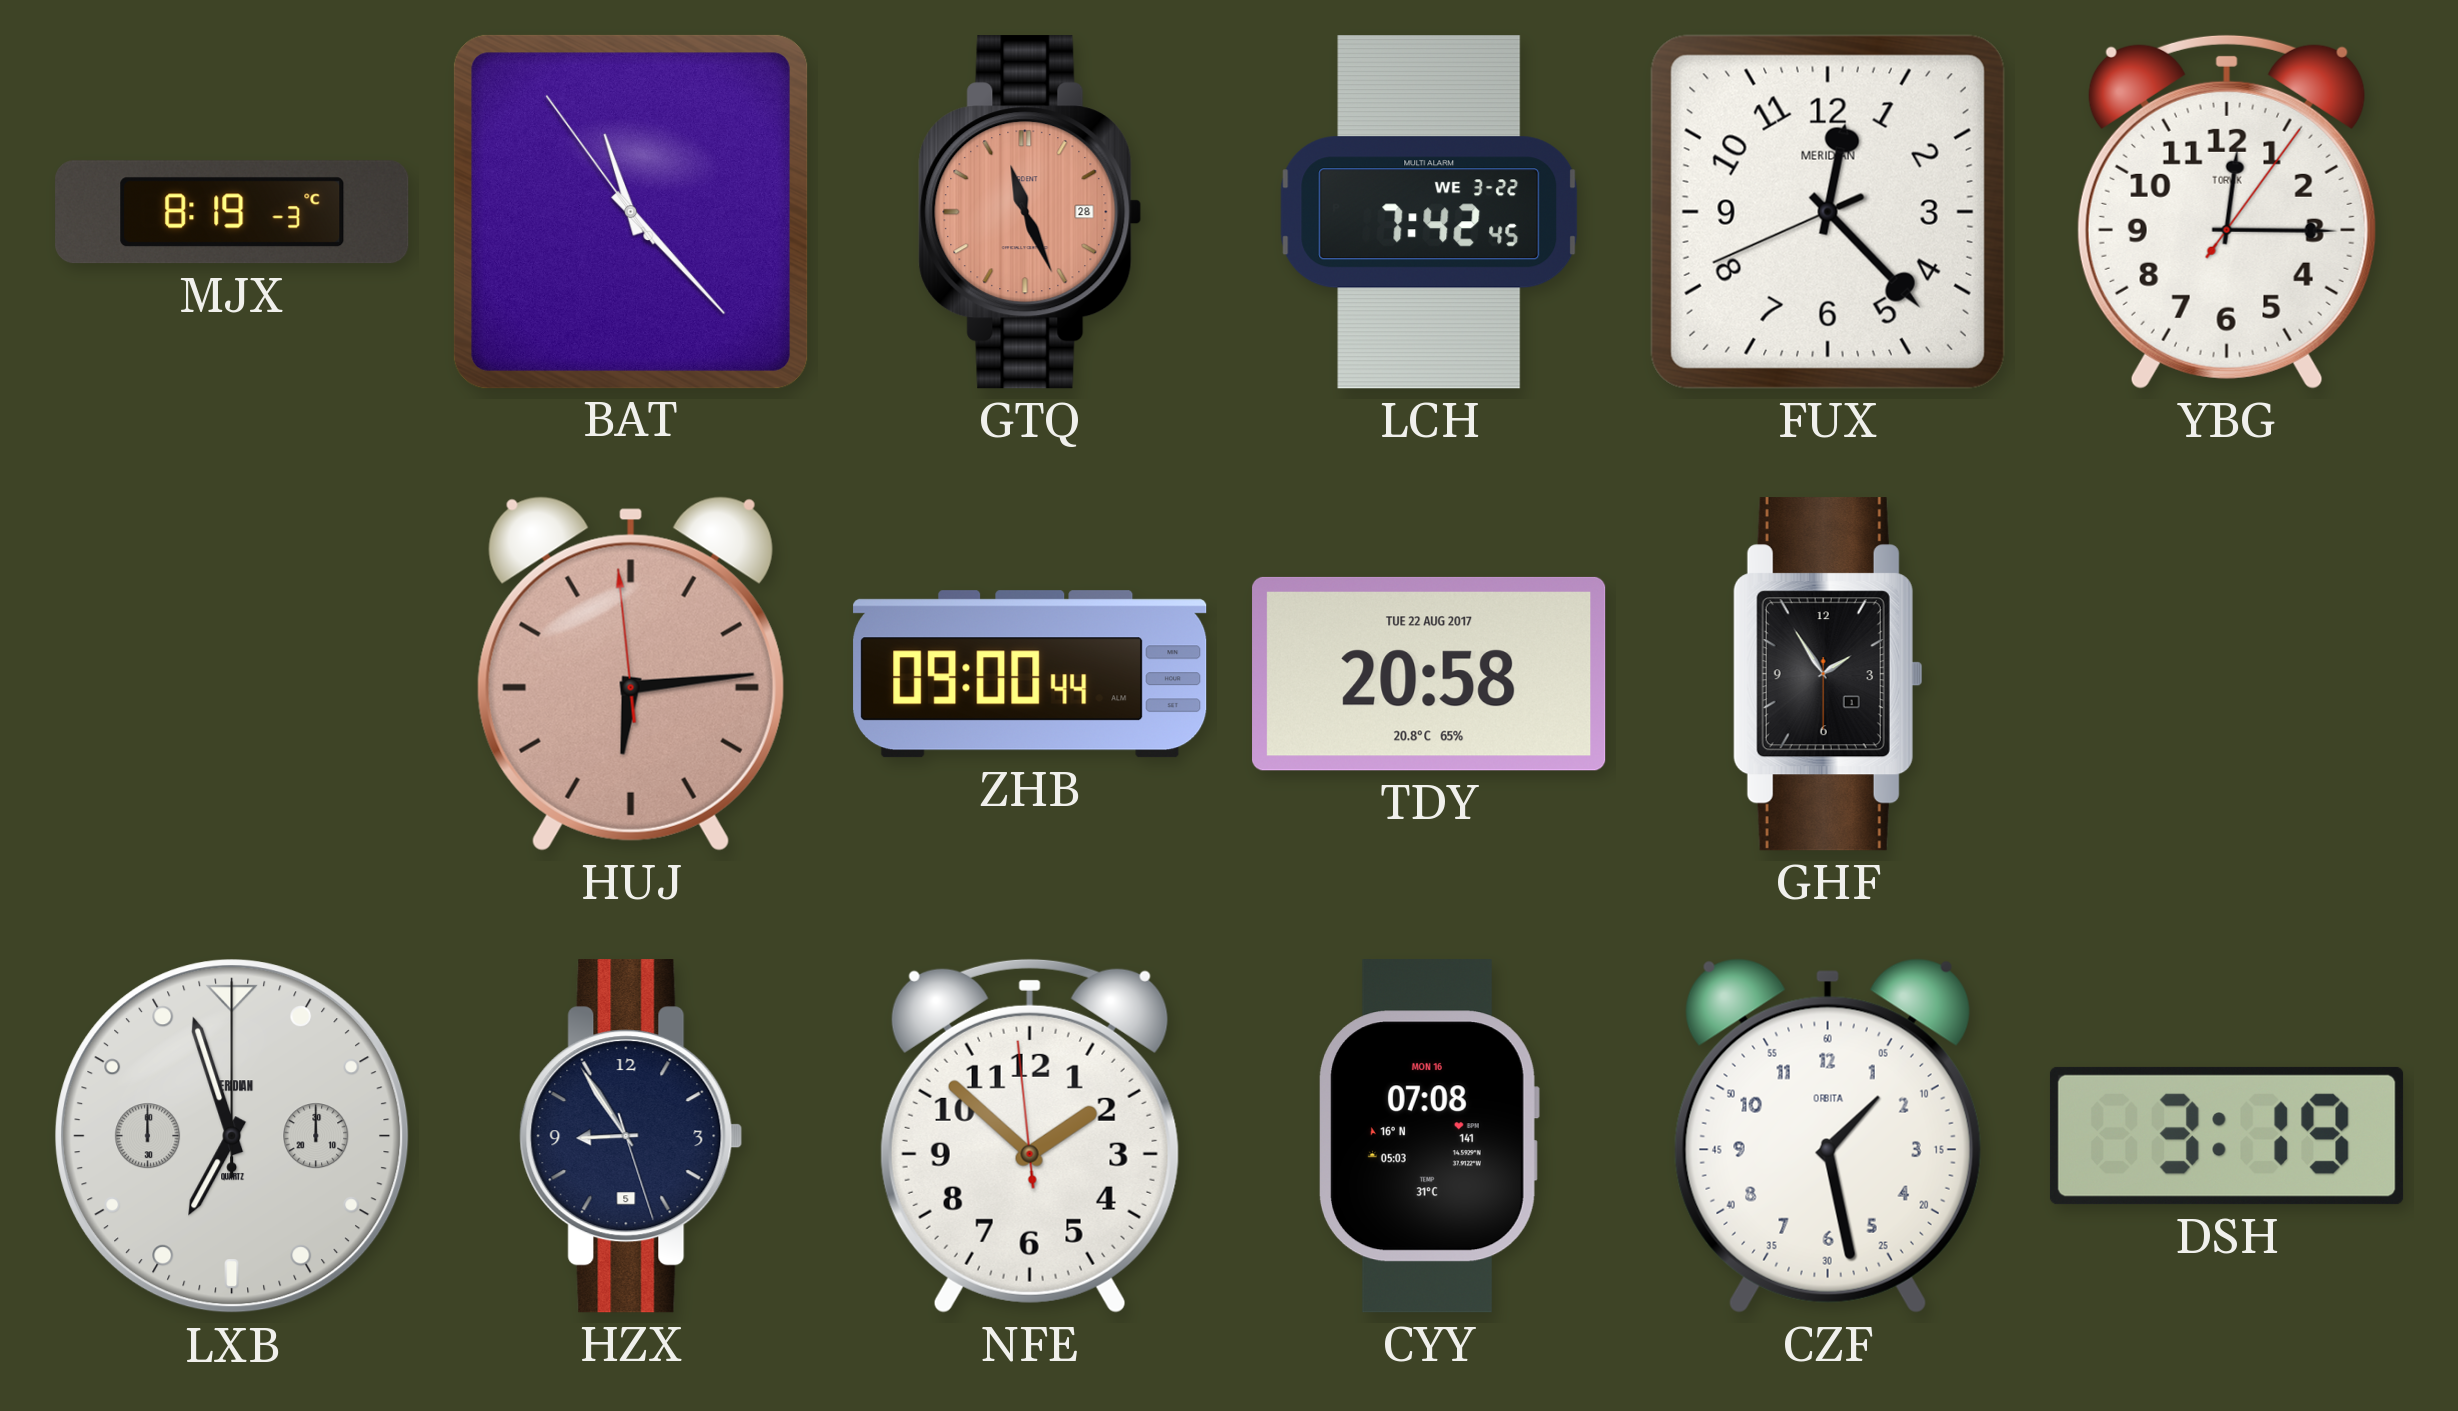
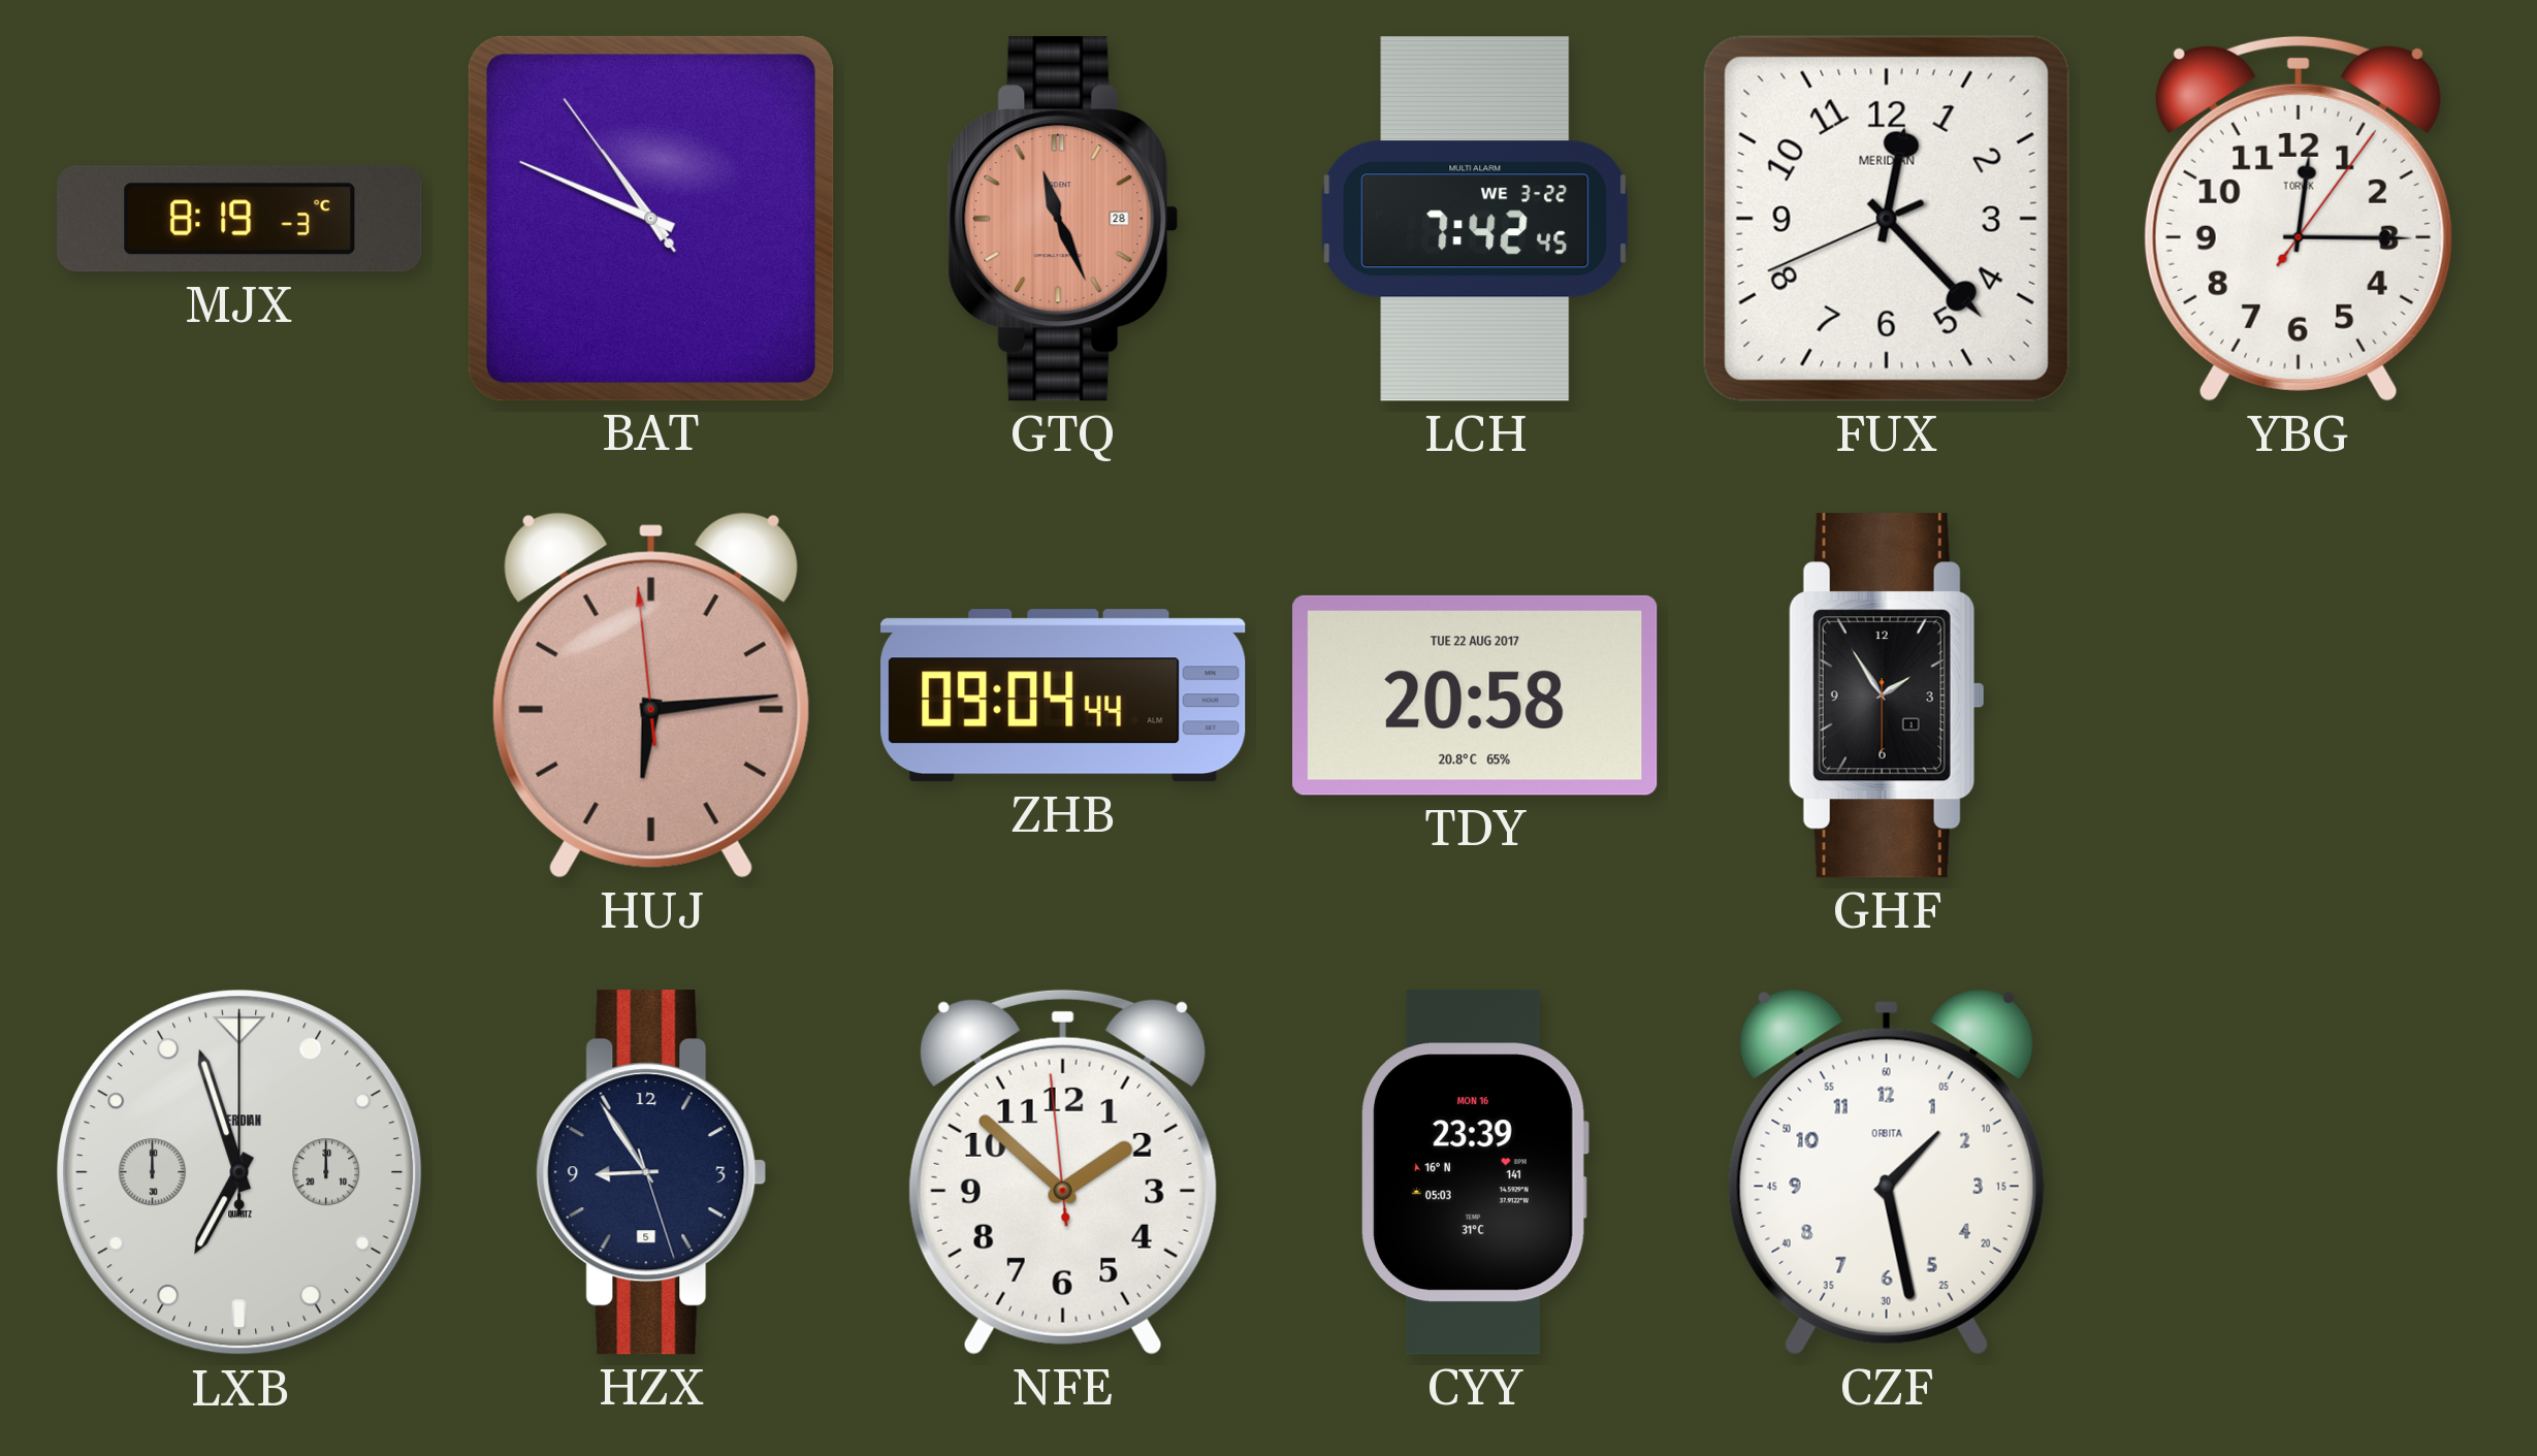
BAT: 11:22 -> 10:48 (650, 218)
ZHB: 09:00 -> 09:04 (1063, 695)
CYY: 07:08 -> 23:39 (1475, 1172)
DSH: 3:19 -> none (2227, 1136)
